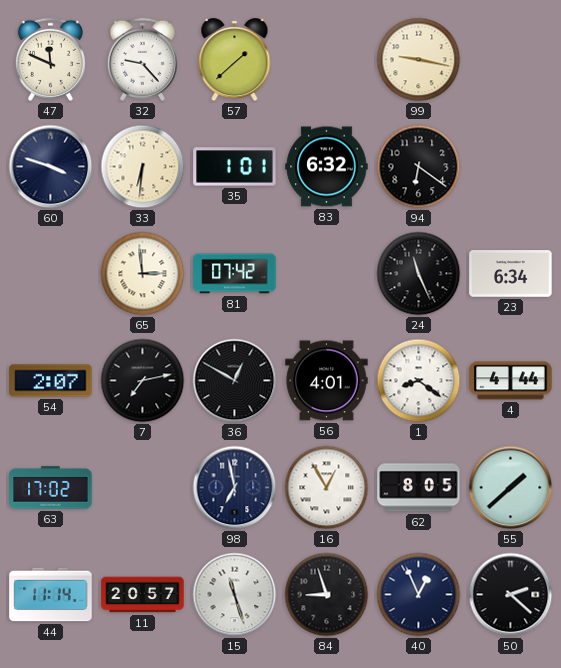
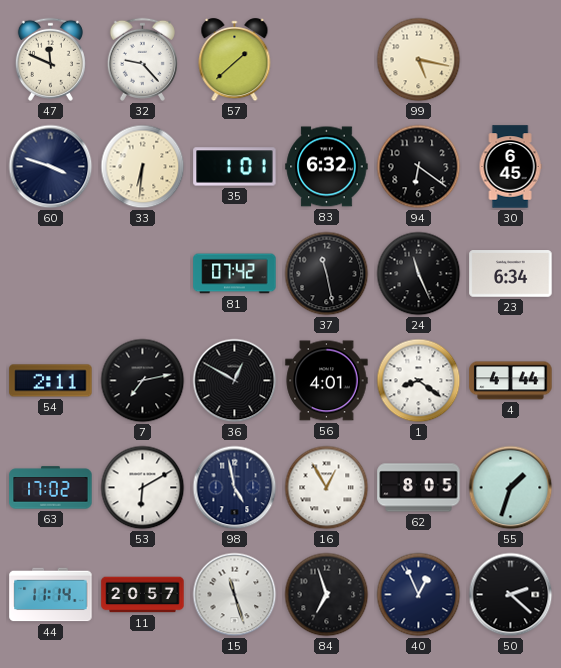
99: 9:17 -> 5:17 (419, 60)
30: none -> 6:45 (510, 167)
65: 2:59 -> none (143, 274)
37: none -> 11:28 (327, 274)
54: 2:07 -> 2:11 (51, 381)
53: none -> 6:10 (143, 488)
98: 6:58 -> 4:58 (235, 488)
55: 1:38 -> 1:33 (511, 488)
84: 8:57 -> 6:57 (327, 595)
